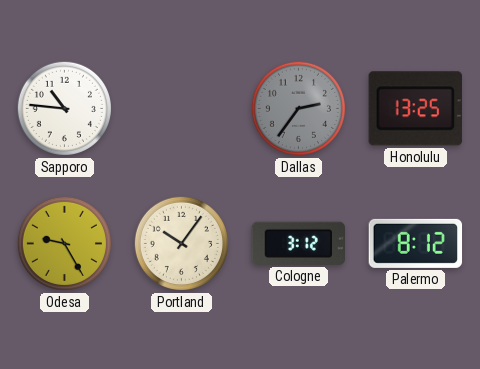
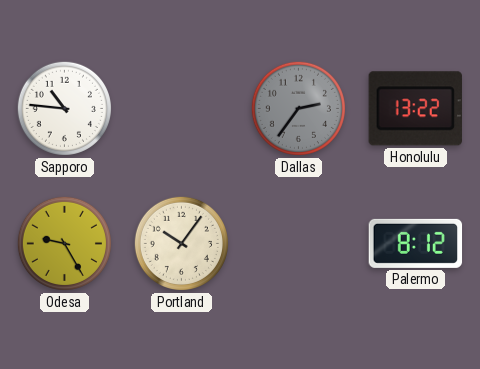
Honolulu: 13:25 -> 13:22 (415, 109)
Cologne: 3:12 -> none (299, 243)
